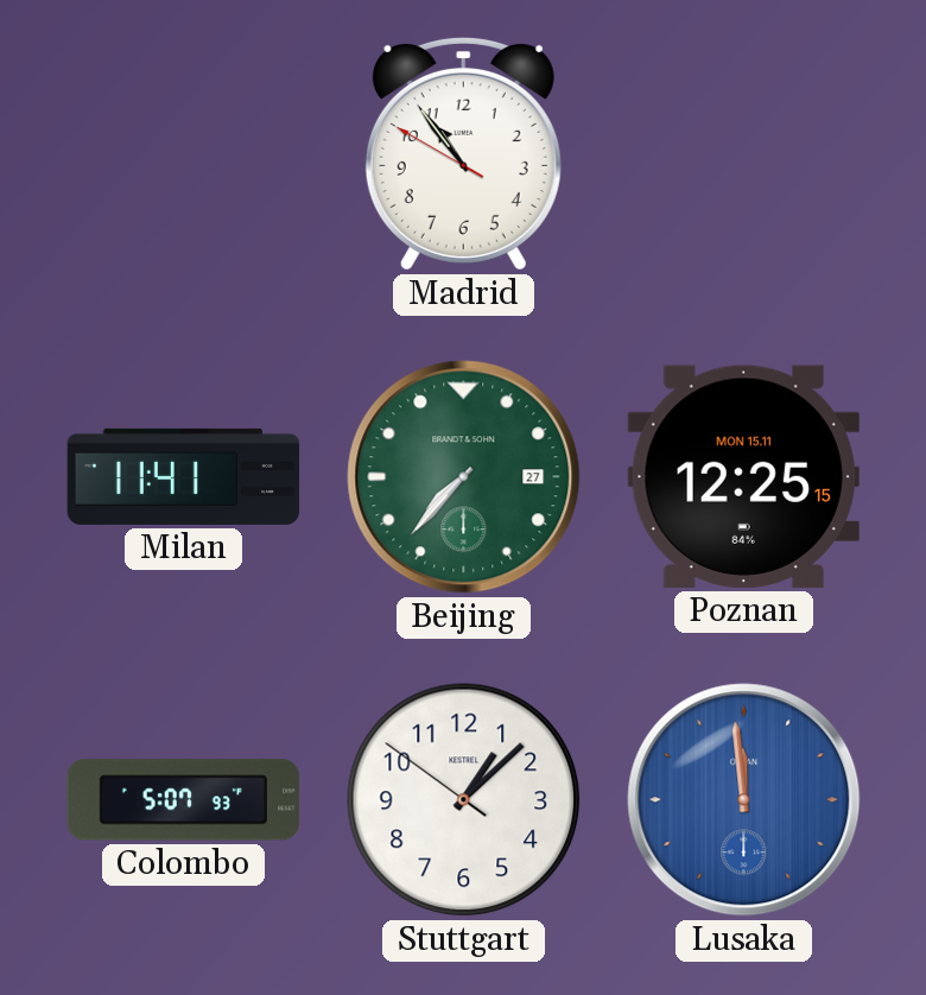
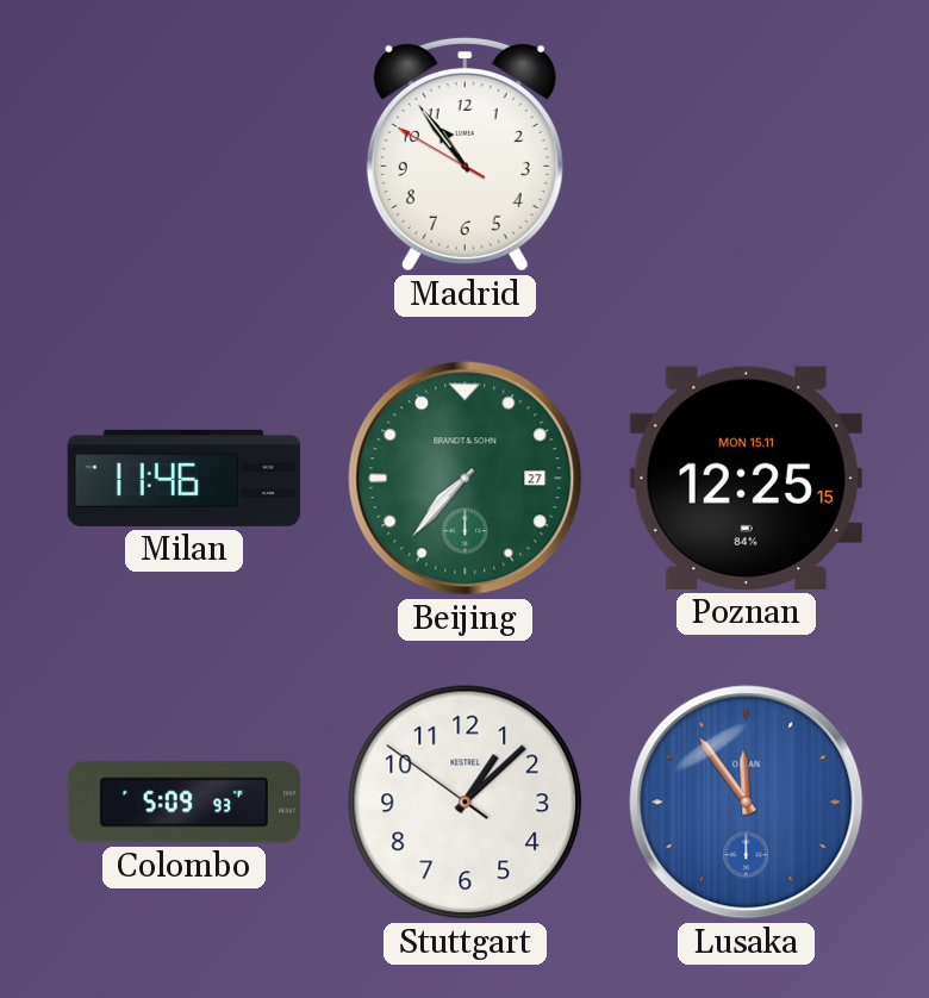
Milan: 11:41 -> 11:46 (185, 478)
Colombo: 5:07 -> 5:09 (185, 803)
Lusaka: 11:59 -> 11:54 (747, 803)
